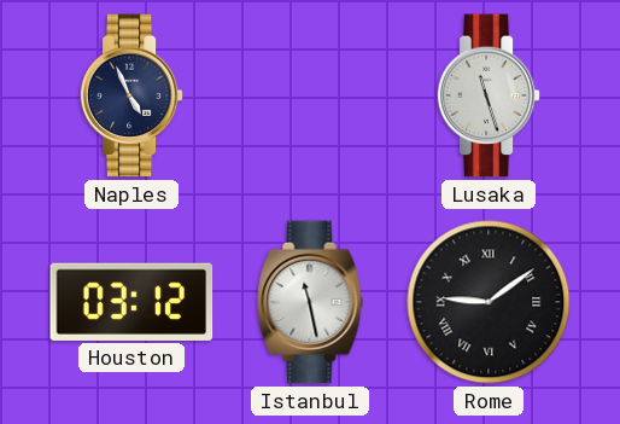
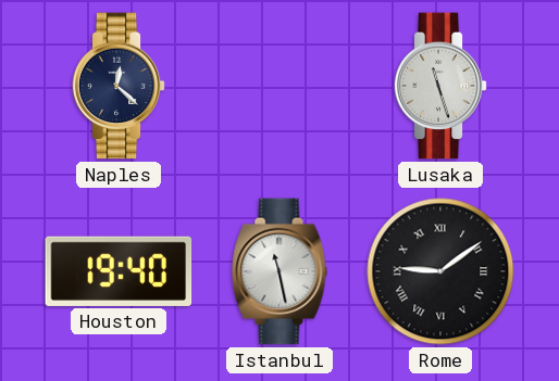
Naples: 4:56 -> 12:22 (119, 86)
Houston: 03:12 -> 19:40 (119, 271)
